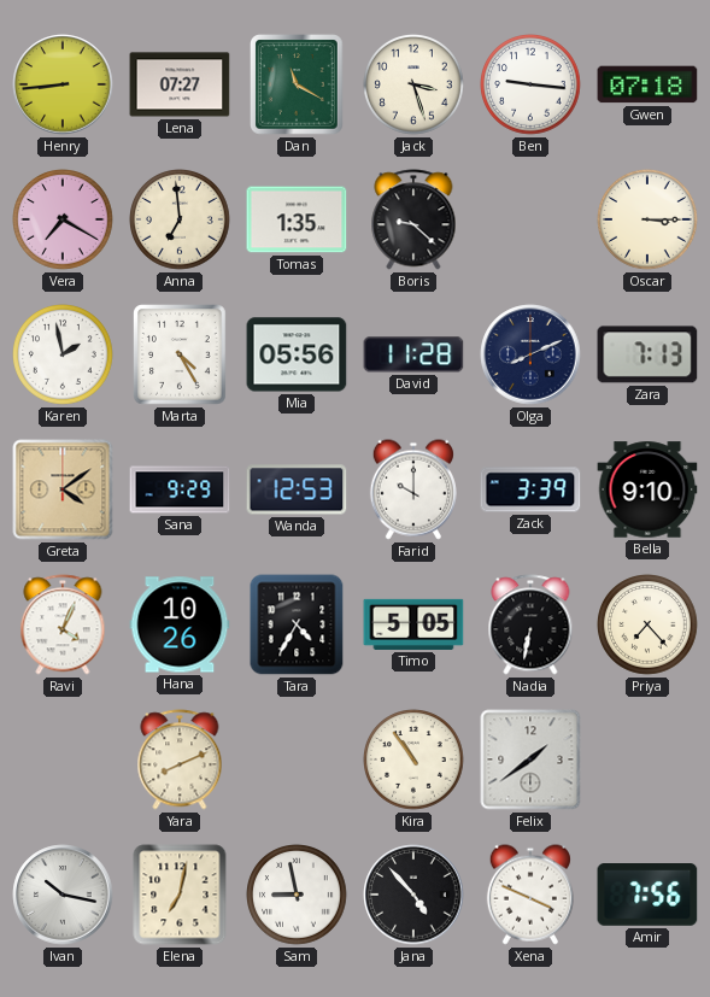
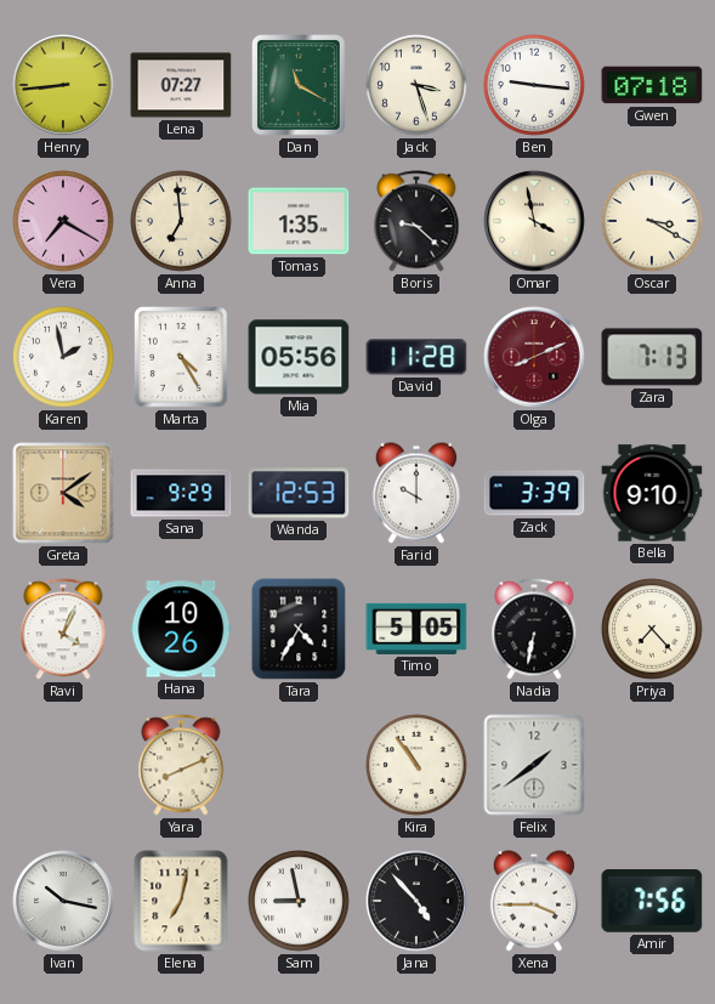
Omar: none -> 3:58 (534, 221)
Oscar: 3:15 -> 3:20 (652, 221)
Olga dial: navy -> burgundy (534, 357)
Xena: 3:49 -> 3:45 (534, 901)
